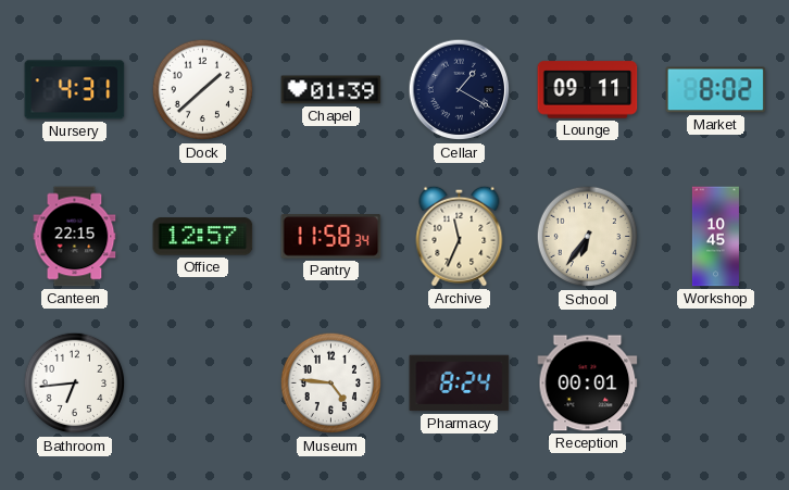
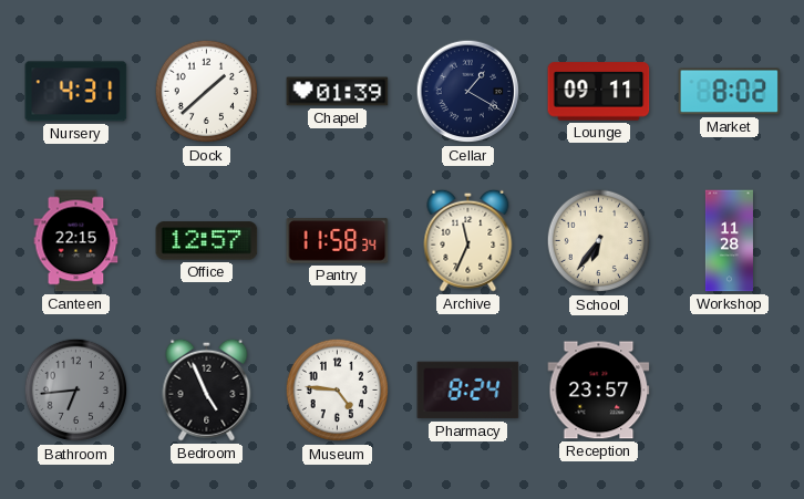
Workshop: 10:45 -> 11:28 (729, 241)
Bathroom dial: white -> grey (76, 391)
Bedroom: none -> 4:56 (207, 389)
Reception: 00:01 -> 23:57 (599, 391)
